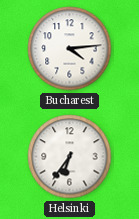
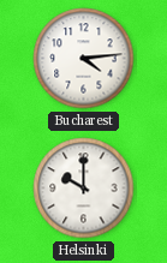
Helsinki: 6:36 -> 10:00 (84, 189)
